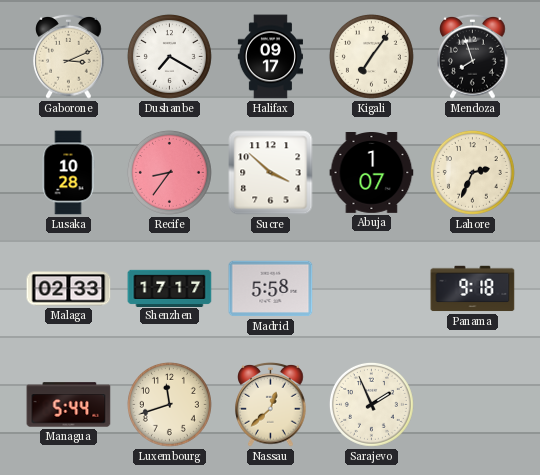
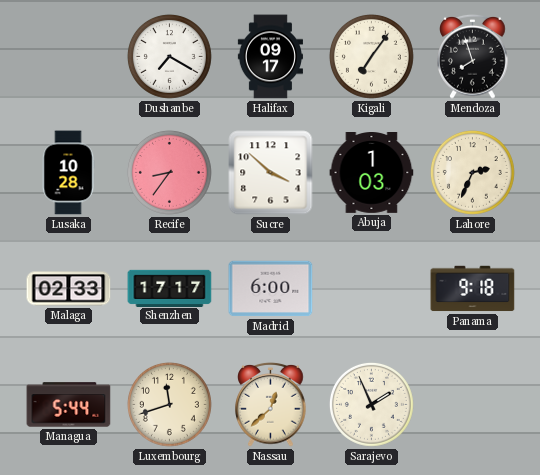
Gaborone: 3:11 -> none (69, 56)
Abuja: 1:07 -> 1:03 (372, 173)
Madrid: 5:58 -> 6:00 (271, 289)
